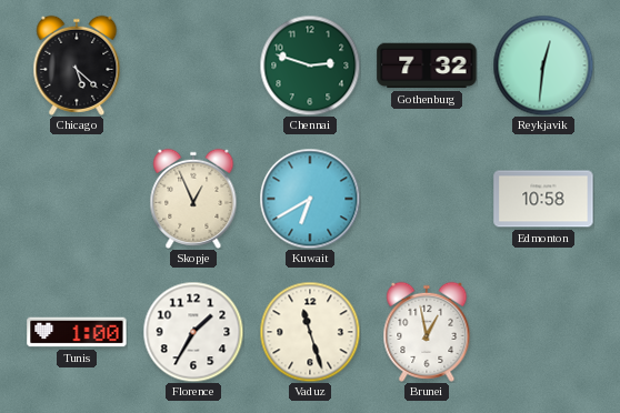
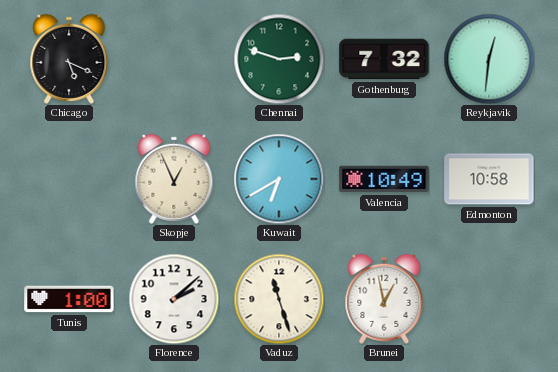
Chicago: 5:22 -> 5:19 (69, 59)
Valencia: none -> 10:49 (384, 179)
Florence: 1:35 -> 2:08 (174, 299)
